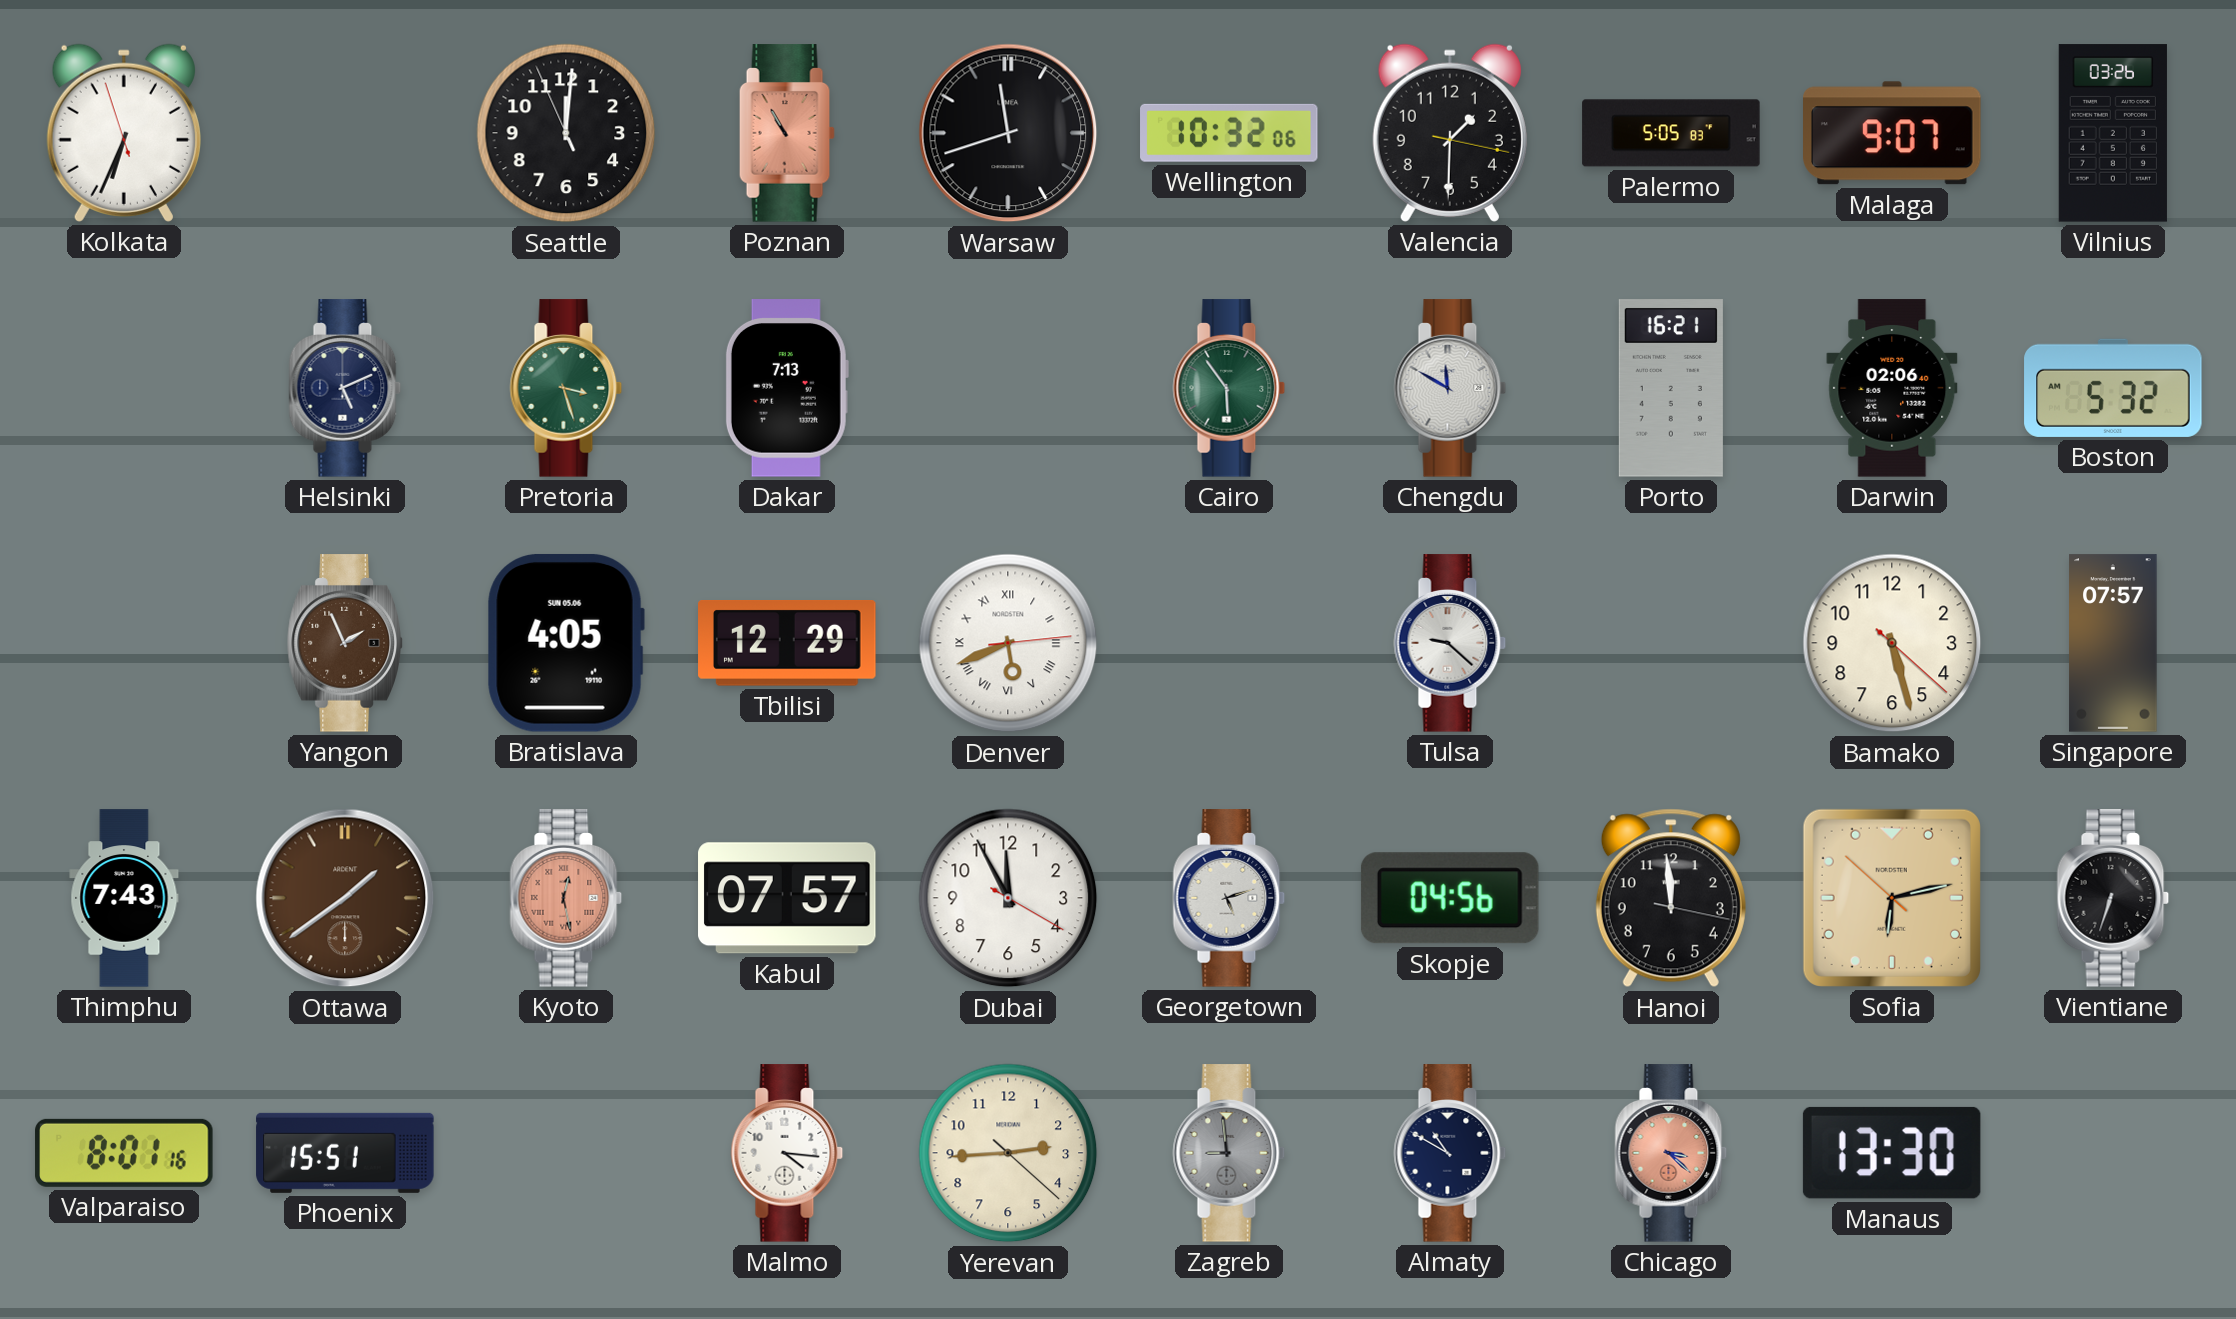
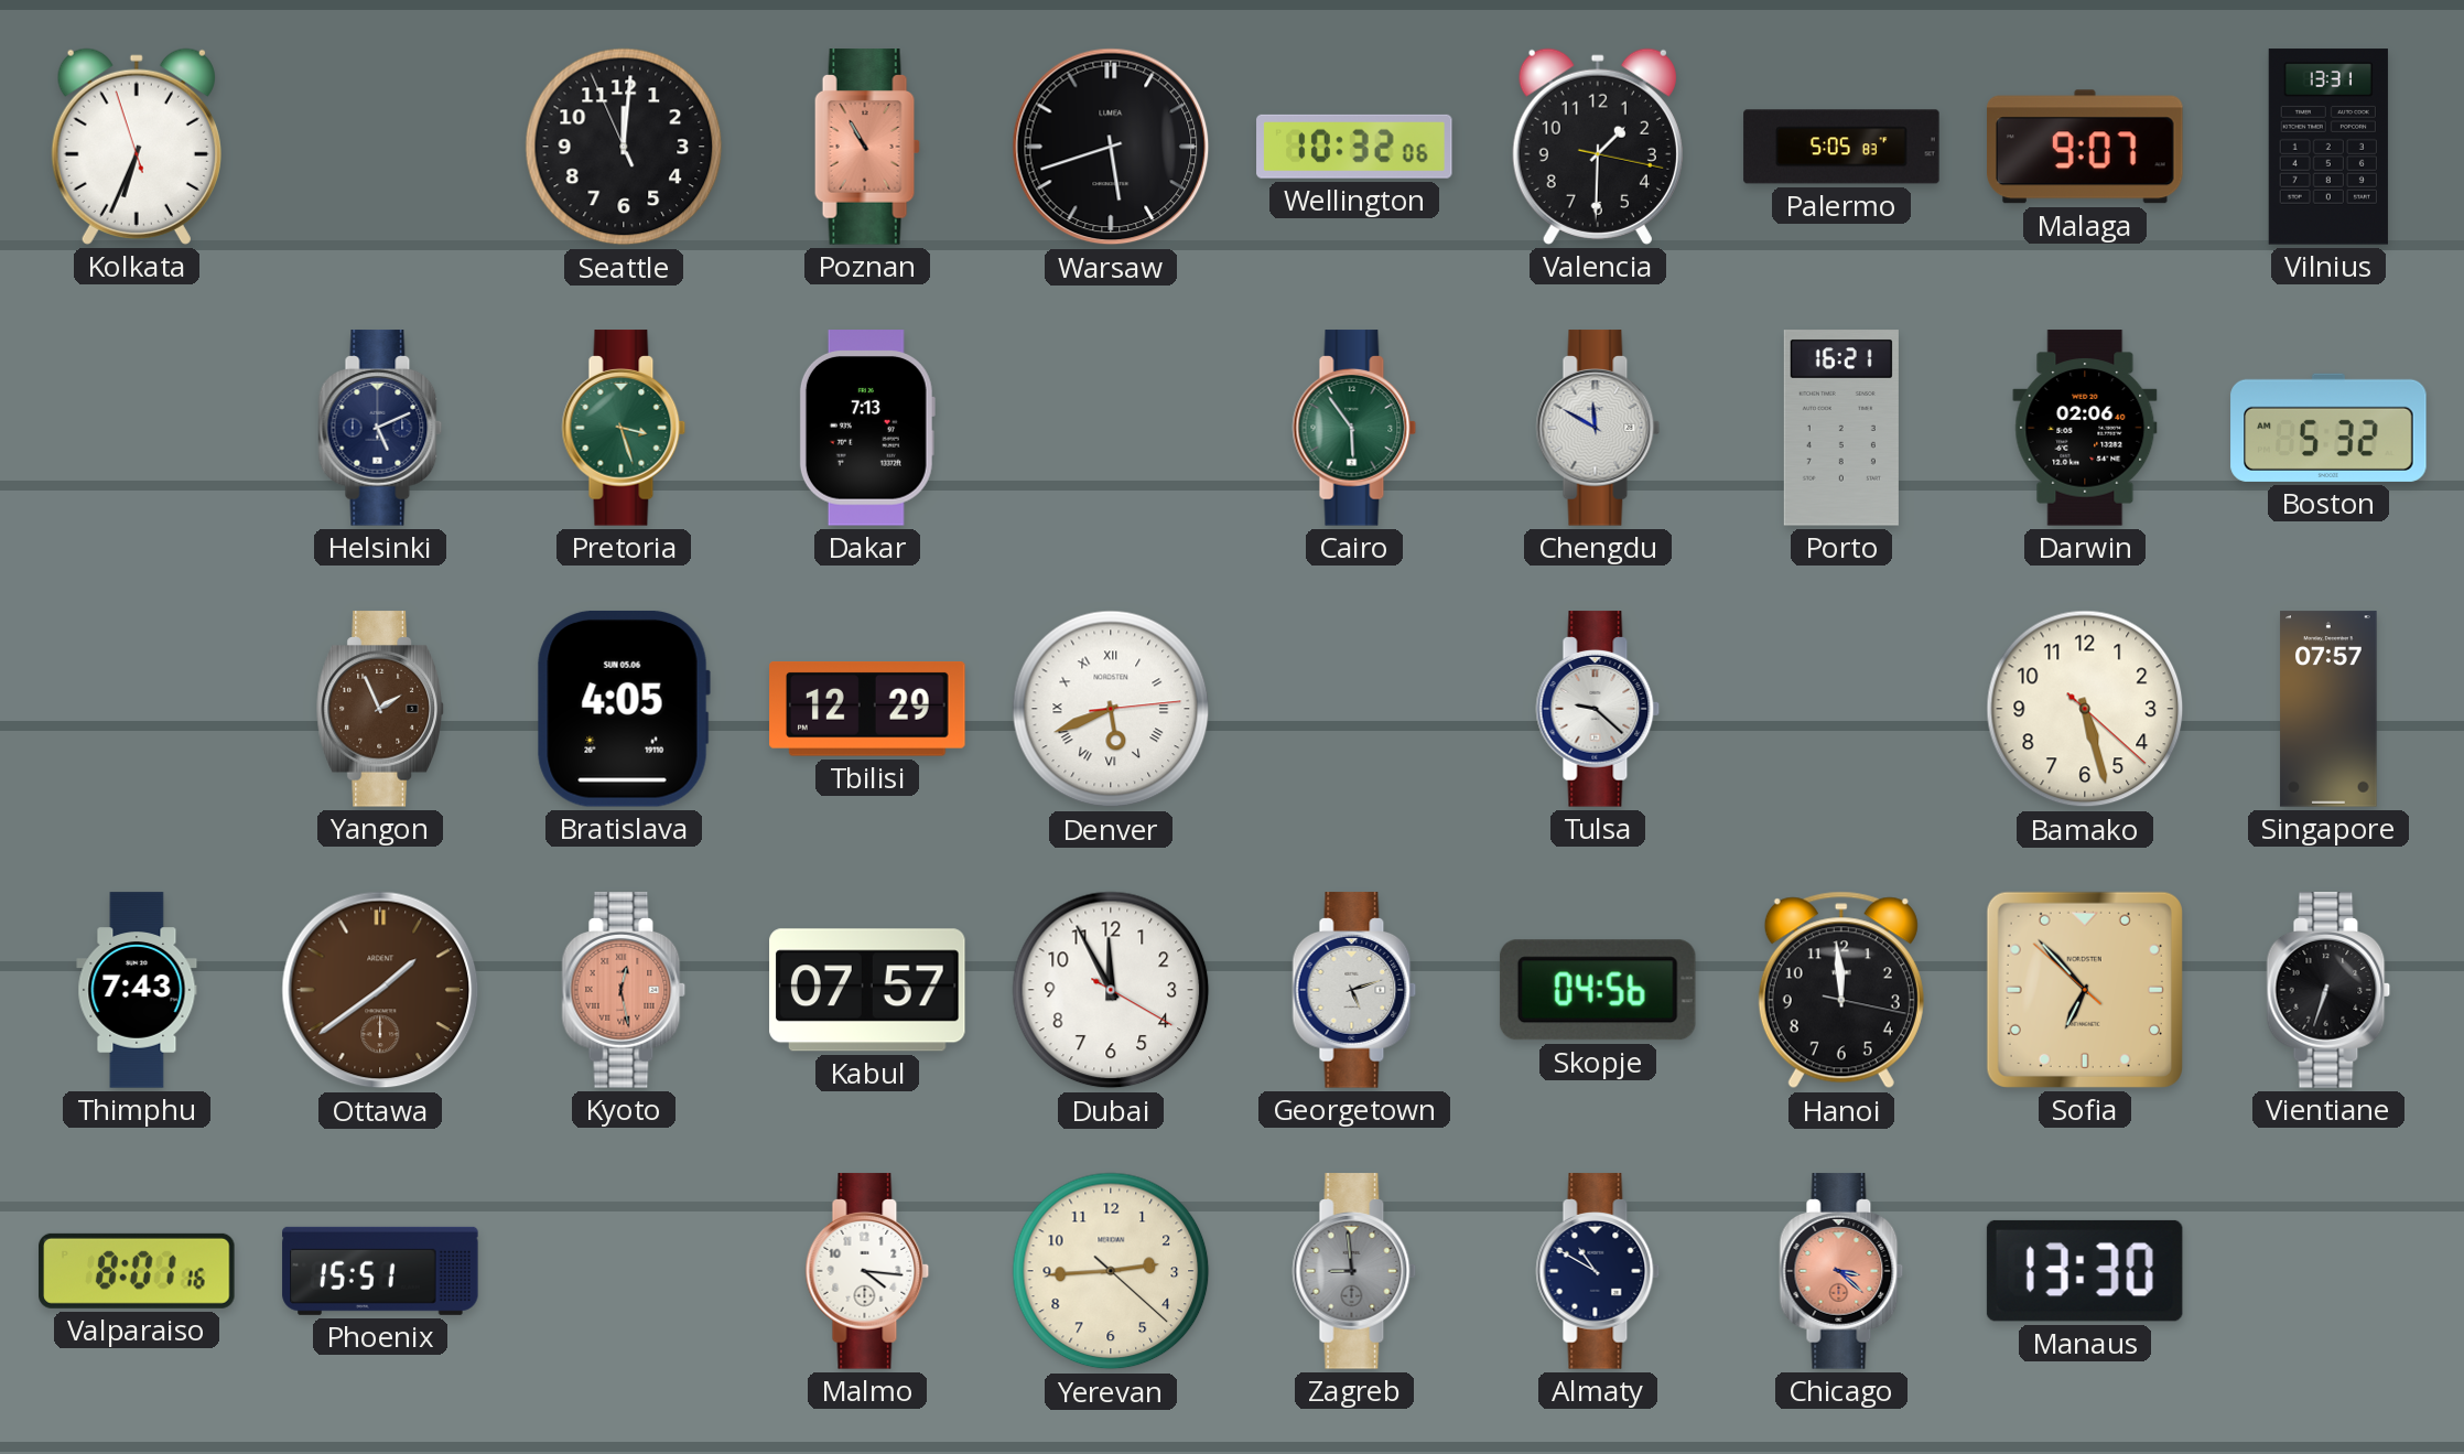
Warsaw: 11:42 -> 5:42 (1111, 147)
Vilnius: 03:26 -> 13:31 (2328, 147)
Sofia: 6:12 -> 6:52 (2085, 990)
